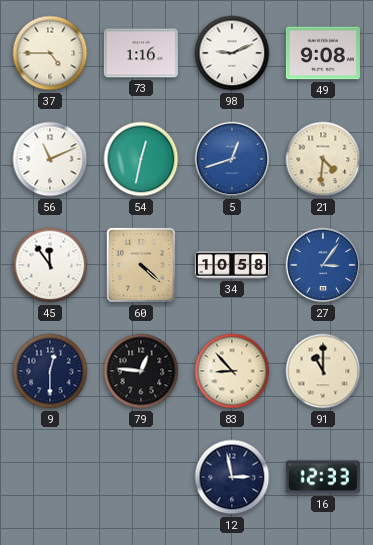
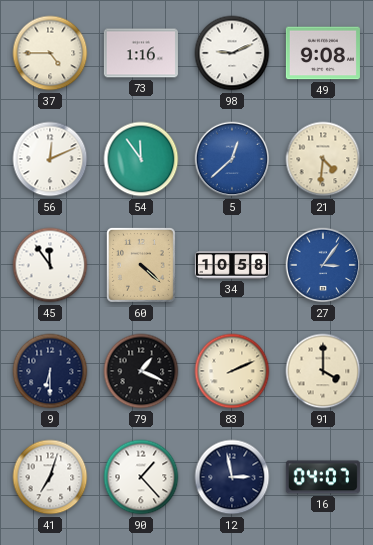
56: 11:11 -> 12:11 (50, 159)
54: 12:32 -> 11:54 (141, 159)
5: 12:42 -> 12:38 (232, 159)
9: 12:30 -> 6:30 (50, 371)
79: 12:46 -> 1:19 (141, 371)
83: 8:53 -> 2:11 (232, 371)
91: 11:00 -> 4:00 (323, 371)
41: none -> 7:03 (50, 477)
90: none -> 1:23 (141, 477)
16: 12:33 -> 04:07 (323, 477)
